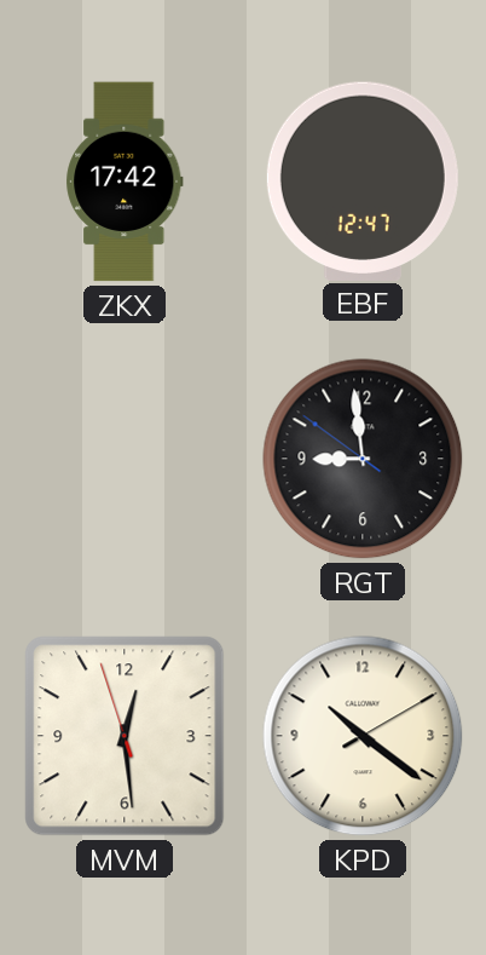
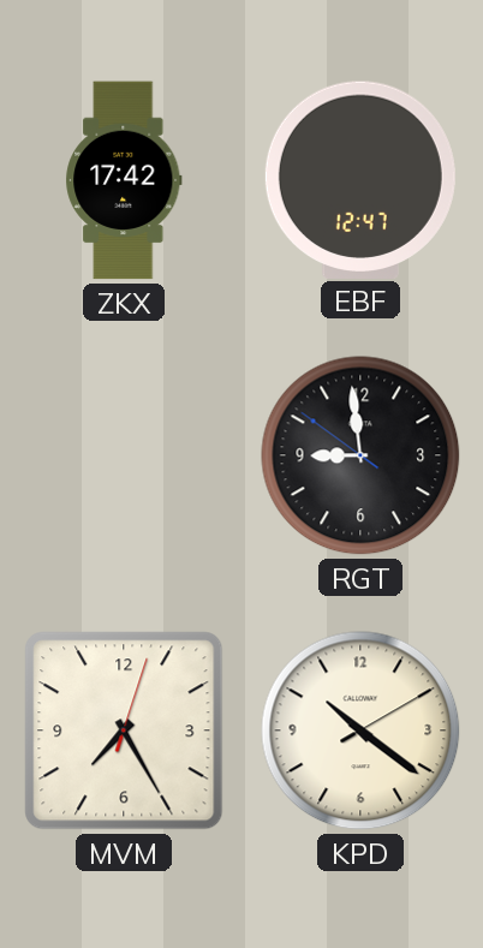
MVM: 12:28 -> 7:25 (124, 731)
